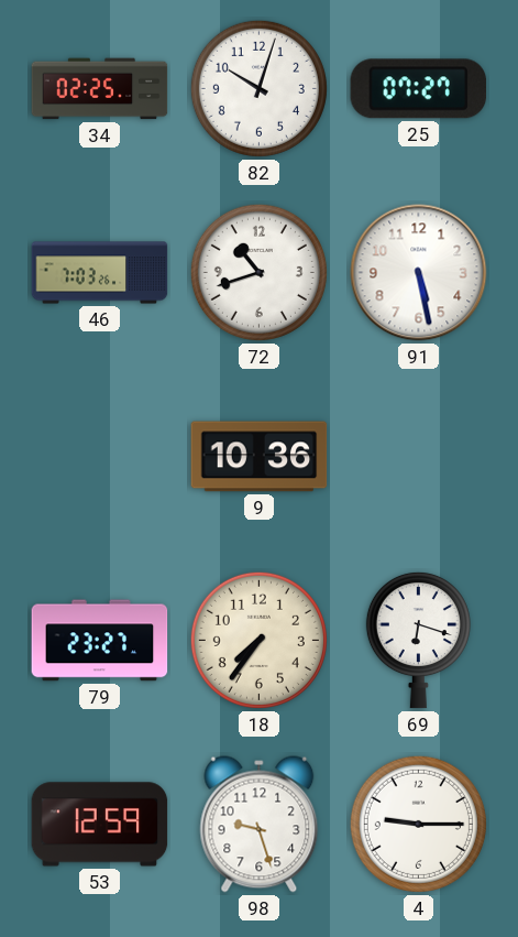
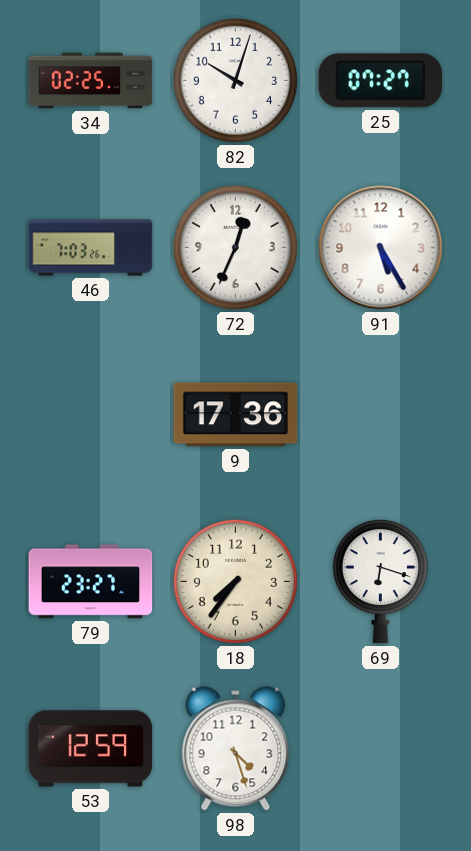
72: 10:42 -> 12:34 (235, 247)
91: 5:28 -> 5:25 (381, 248)
9: 10:36 -> 17:36 (236, 415)
98: 9:27 -> 4:27 (236, 749)
4: 9:15 -> none (418, 824)
